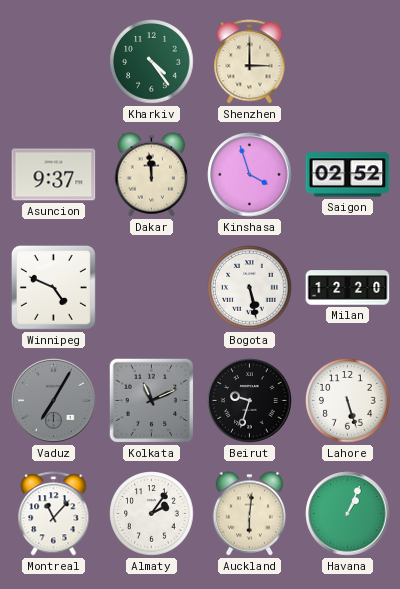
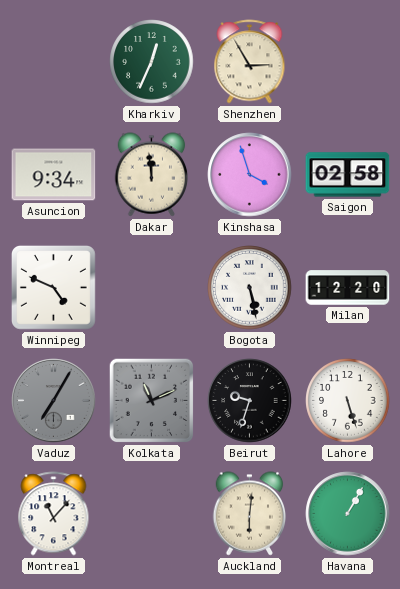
Kharkiv: 4:24 -> 12:34 (152, 62)
Shenzhen: 3:00 -> 2:55 (250, 62)
Asuncion: 9:37 -> 9:34 (54, 175)
Saigon: 02:52 -> 02:58 (348, 175)
Almaty: 2:06 -> none (152, 514)
Havana: 1:04 -> 1:05 (348, 514)
